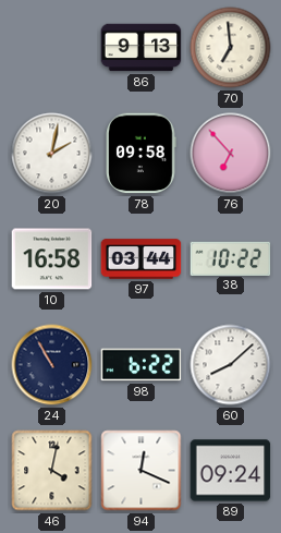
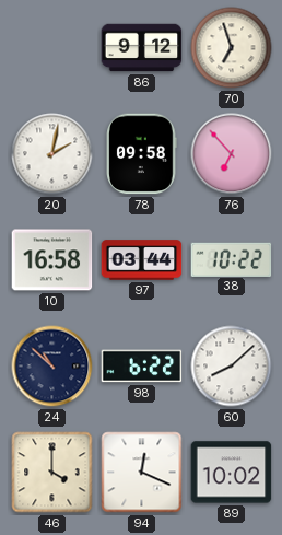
86: 9:13 -> 9:12 (142, 48)
70: 6:59 -> 6:57 (232, 48)
24: 10:55 -> 10:52 (52, 367)
46: 4:02 -> 4:00 (52, 473)
89: 09:24 -> 10:02 (232, 473)
